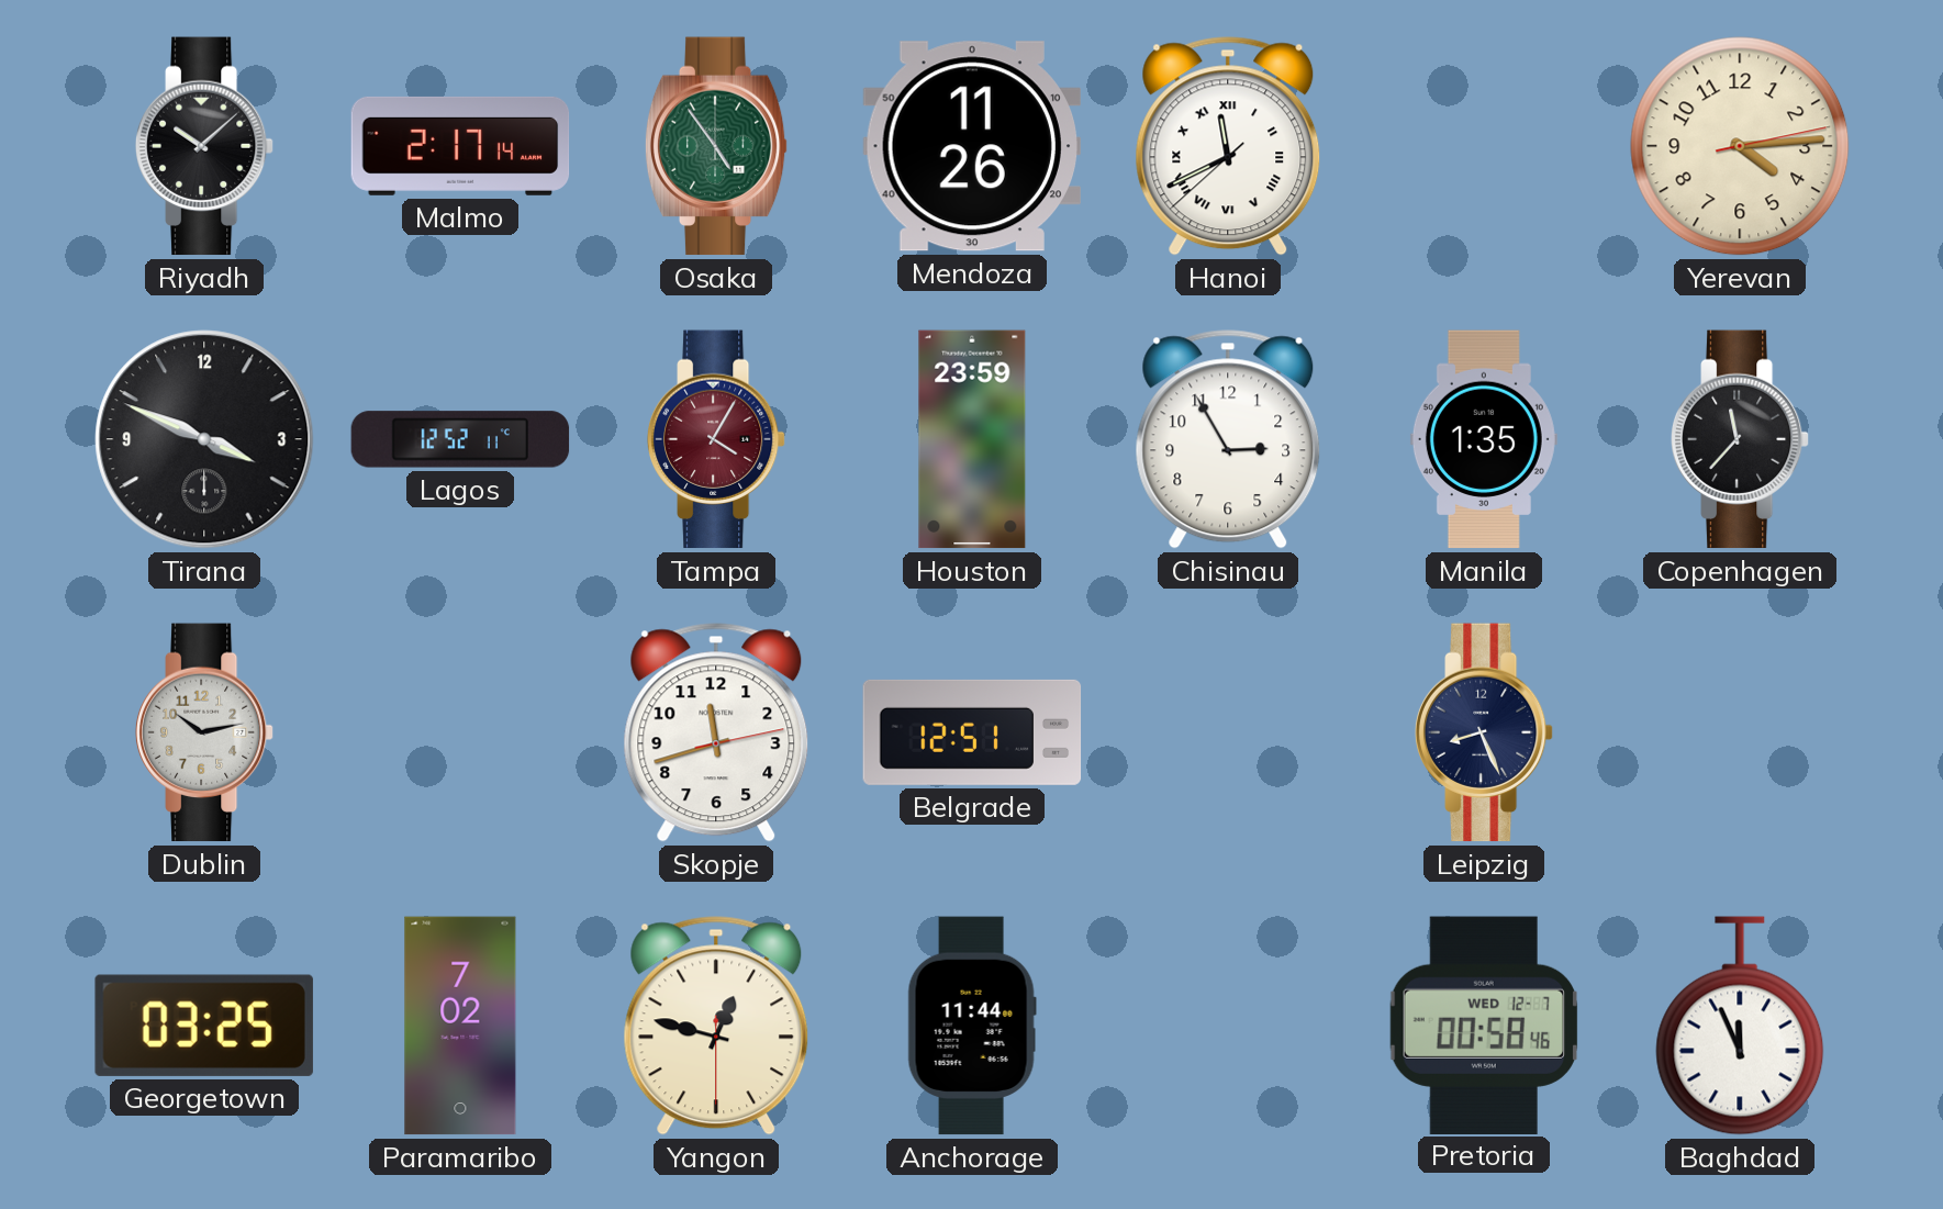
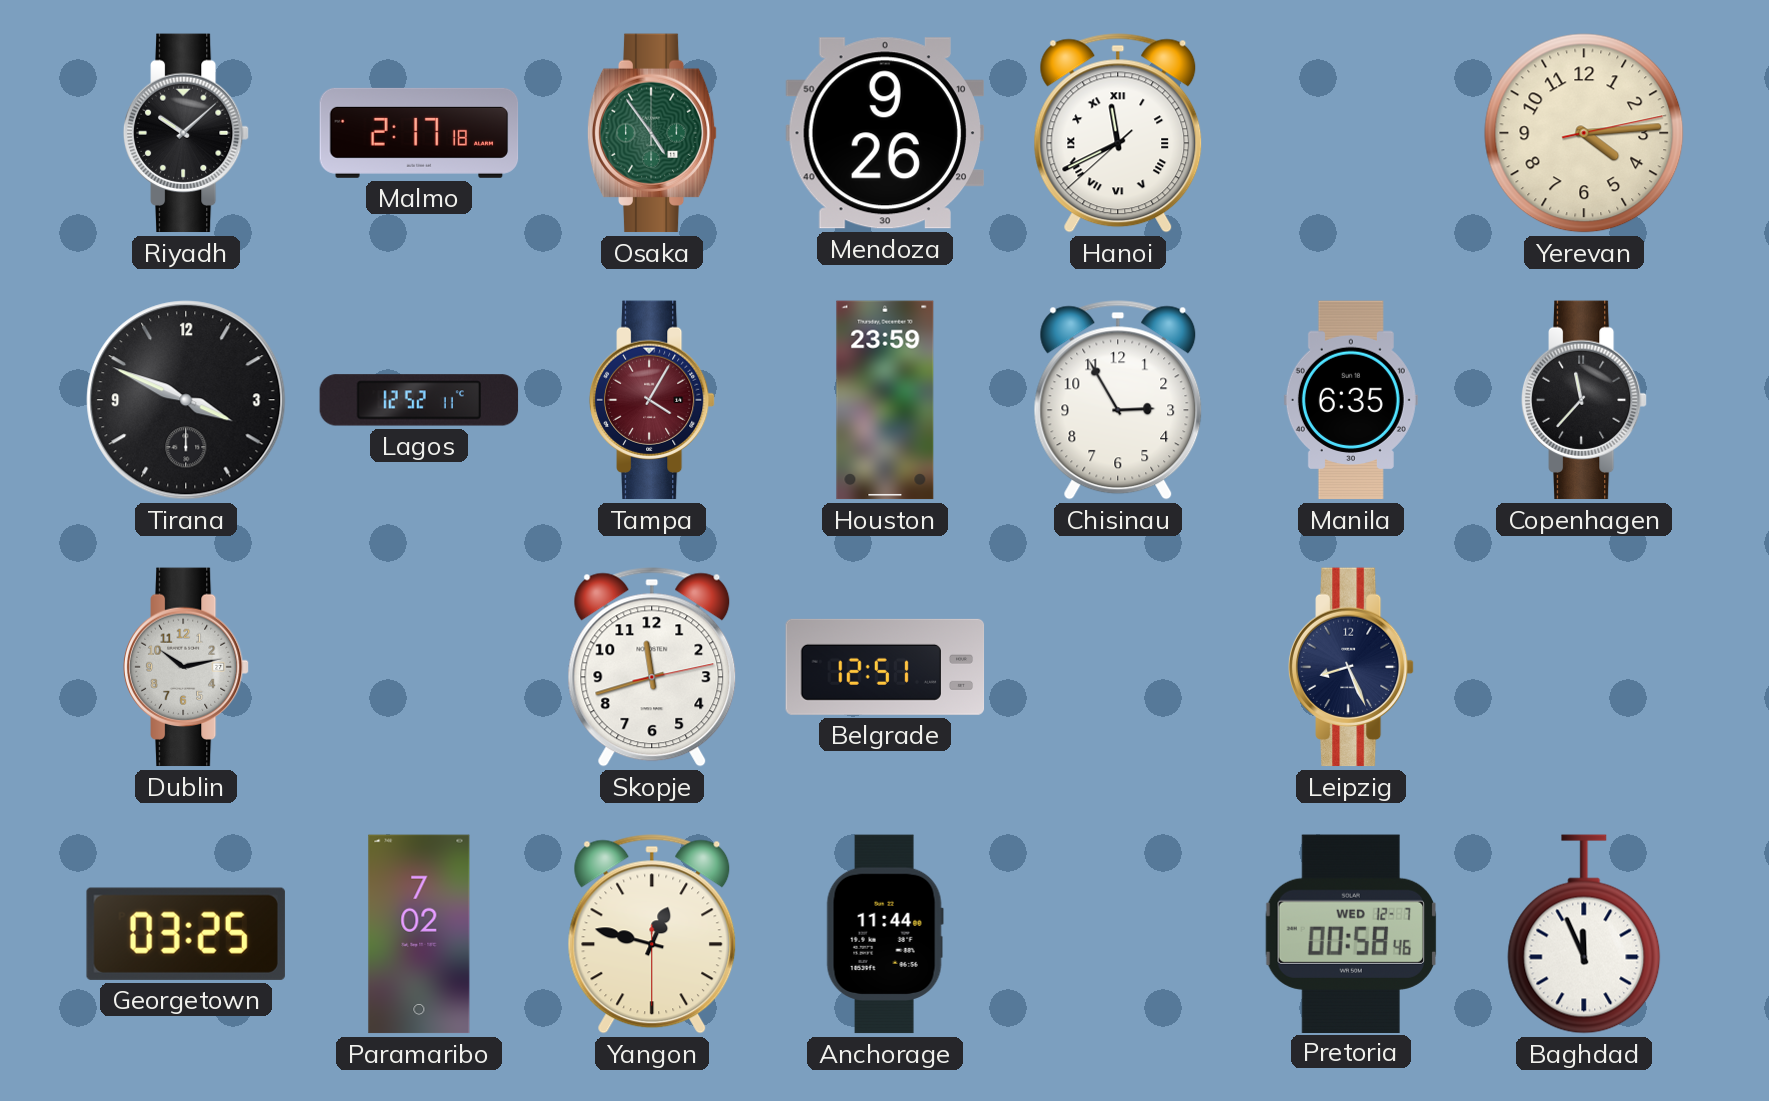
Malmo: 2:17:14 -> 2:17:18 (419, 133)
Mendoza: 11:26 -> 9:26 (884, 133)
Manila: 1:35 -> 6:35 (1351, 400)
